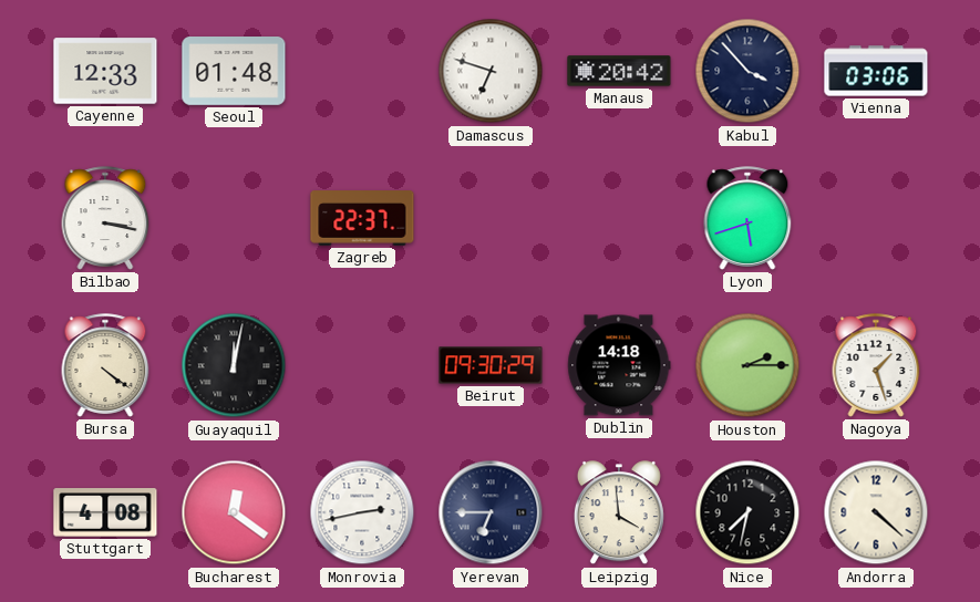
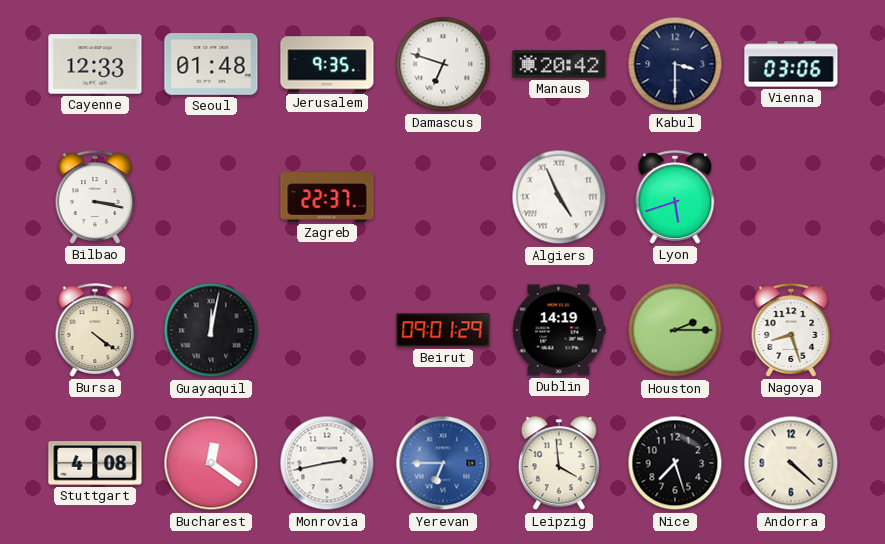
Jerusalem: none -> 9:35 (327, 64)
Kabul: 3:53 -> 3:30 (675, 64)
Algiers: none -> 4:56 (559, 197)
Beirut: 09:30 -> 09:01 (443, 330)
Dublin: 14:18 -> 14:19 (559, 330)
Nagoya: 1:27 -> 8:27 (791, 330)
Yerevan dial: navy -> blue (443, 463)
Nice: 7:32 -> 7:27 (675, 463)
